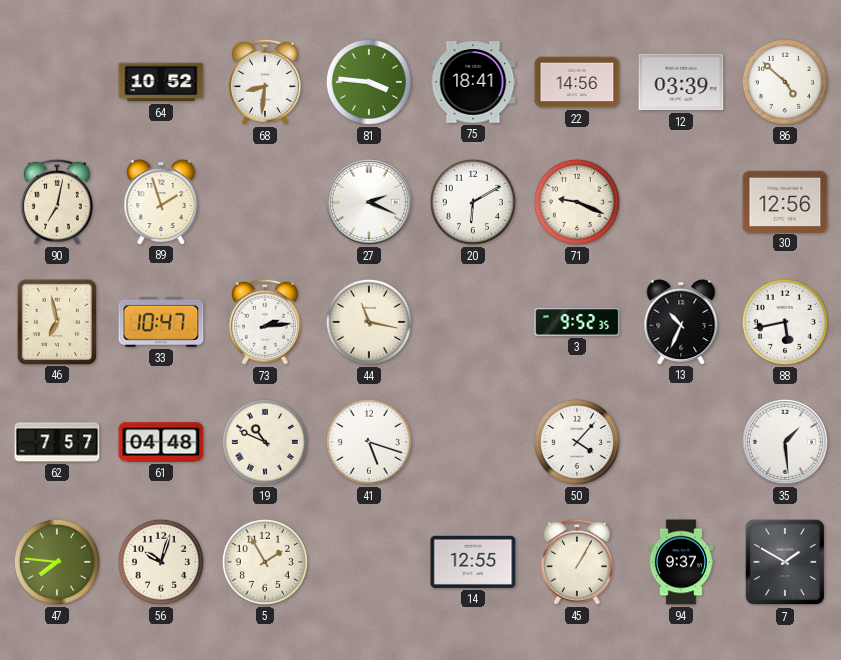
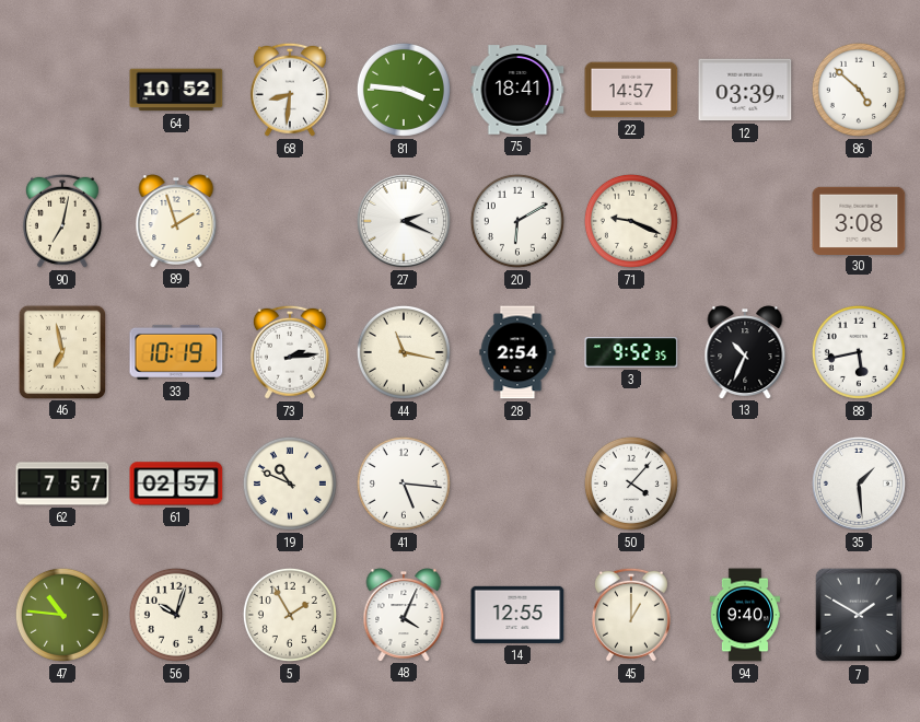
22: 14:56 -> 14:57 (631, 90)
30: 12:56 -> 3:08 (859, 220)
33: 10:47 -> 10:19 (176, 352)
28: none -> 2:54 (517, 352)
61: 04:48 -> 02:57 (176, 484)
41: 5:18 -> 5:16 (404, 484)
47: 7:46 -> 10:46 (62, 615)
48: none -> 4:04 (404, 615)
45: 1:05 -> 1:00 (631, 615)
94: 9:37 -> 9:40 (745, 615)
